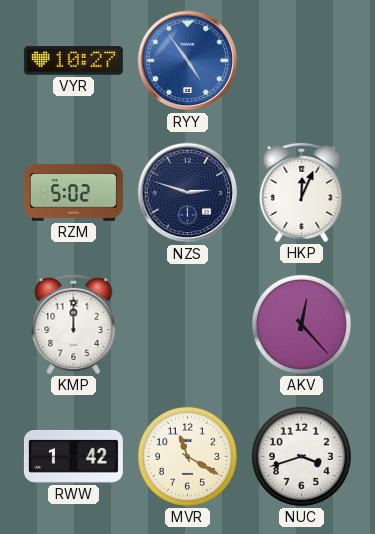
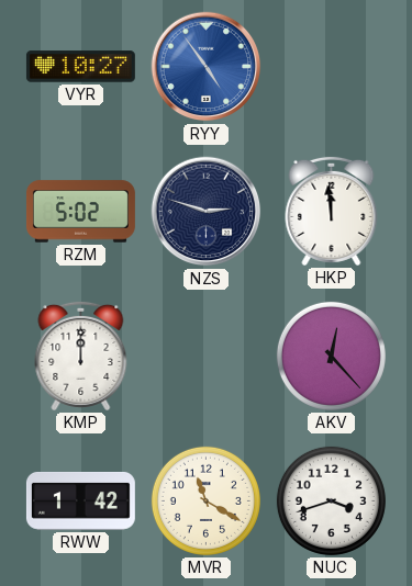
HKP: 12:04 -> 11:59 (332, 211)
